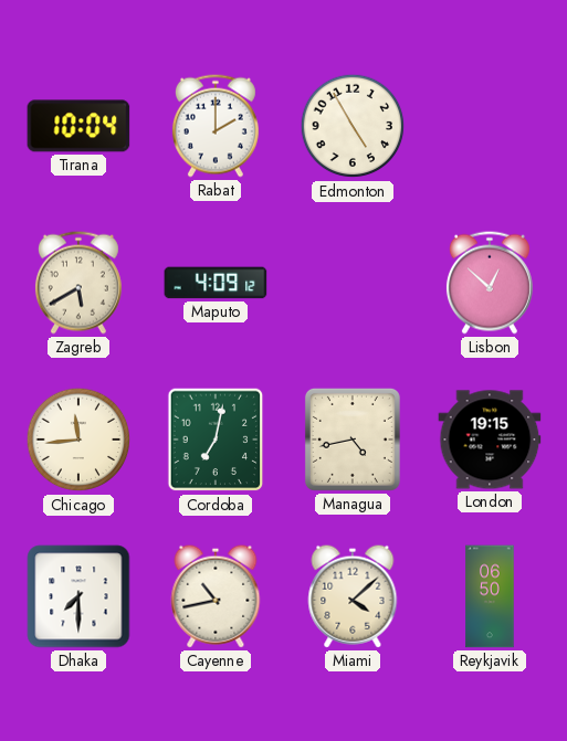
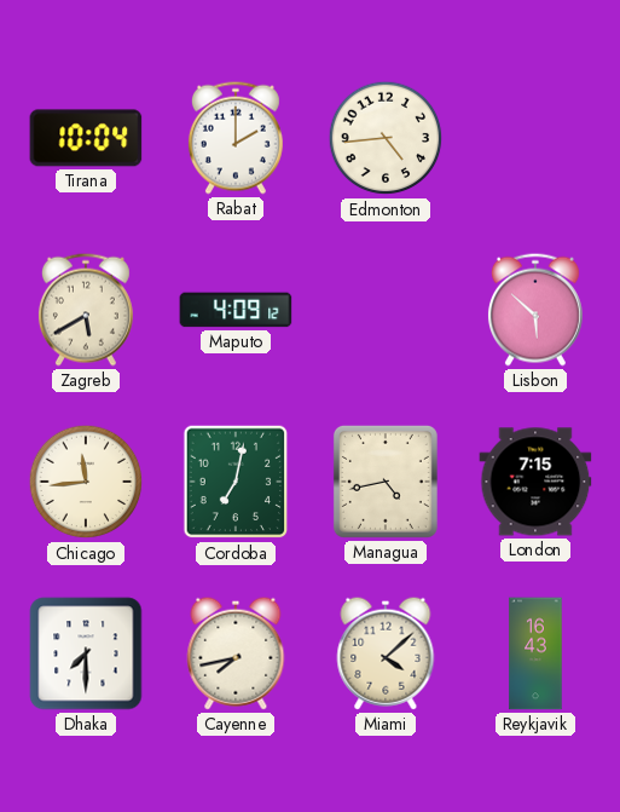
Edmonton: 4:55 -> 4:44 (386, 138)
Lisbon: 12:52 -> 5:52 (535, 310)
London: 19:15 -> 7:15 (535, 482)
Cayenne: 10:43 -> 7:43 (236, 653)
Reykjavik: 06:50 -> 16:43 (535, 653)
